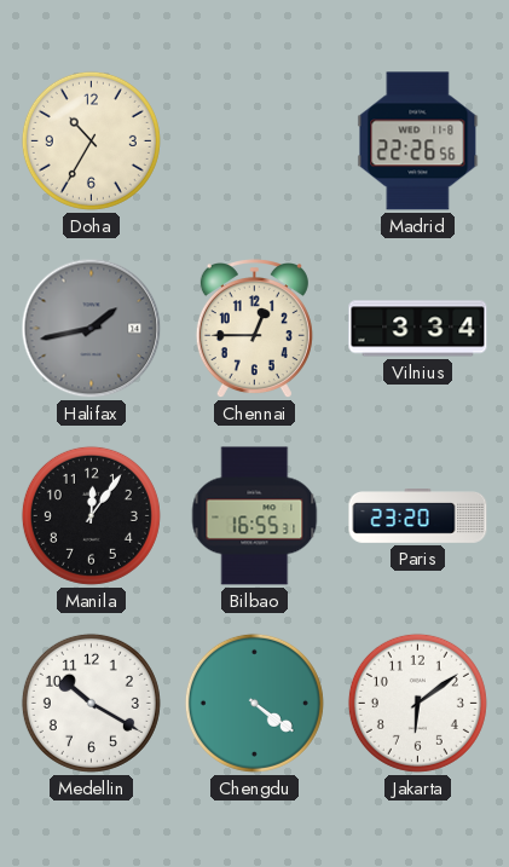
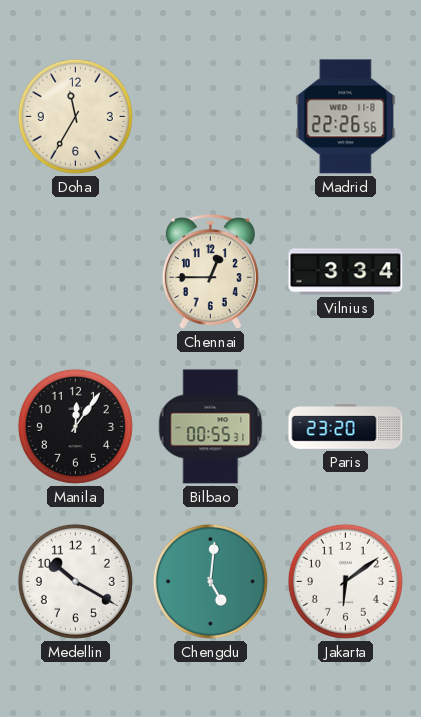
Doha: 10:35 -> 11:35 (75, 116)
Halifax: 1:43 -> none (92, 329)
Bilbao: 16:55 -> 00:55 (211, 427)
Chengdu: 4:21 -> 5:01 (210, 581)
